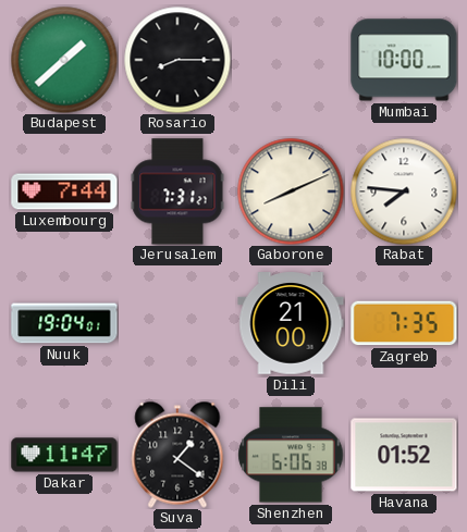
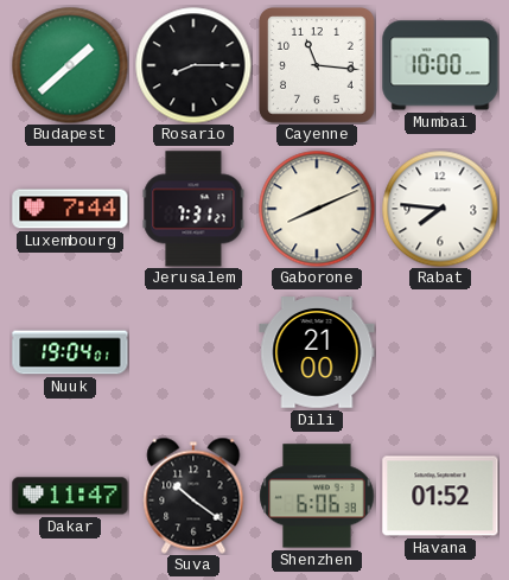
Cayenne: none -> 11:16 (318, 66)
Zagreb: 7:35 -> none (404, 323)
Suva: 1:21 -> 10:21 (193, 496)
